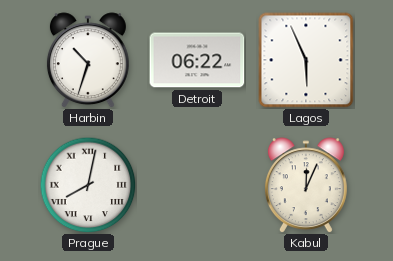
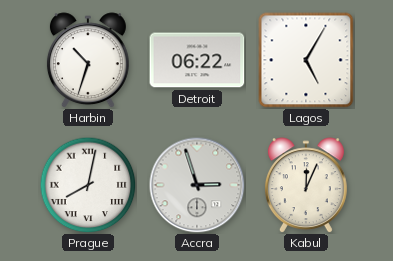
Lagos: 5:56 -> 5:05 (306, 60)
Accra: none -> 2:57 (197, 185)
